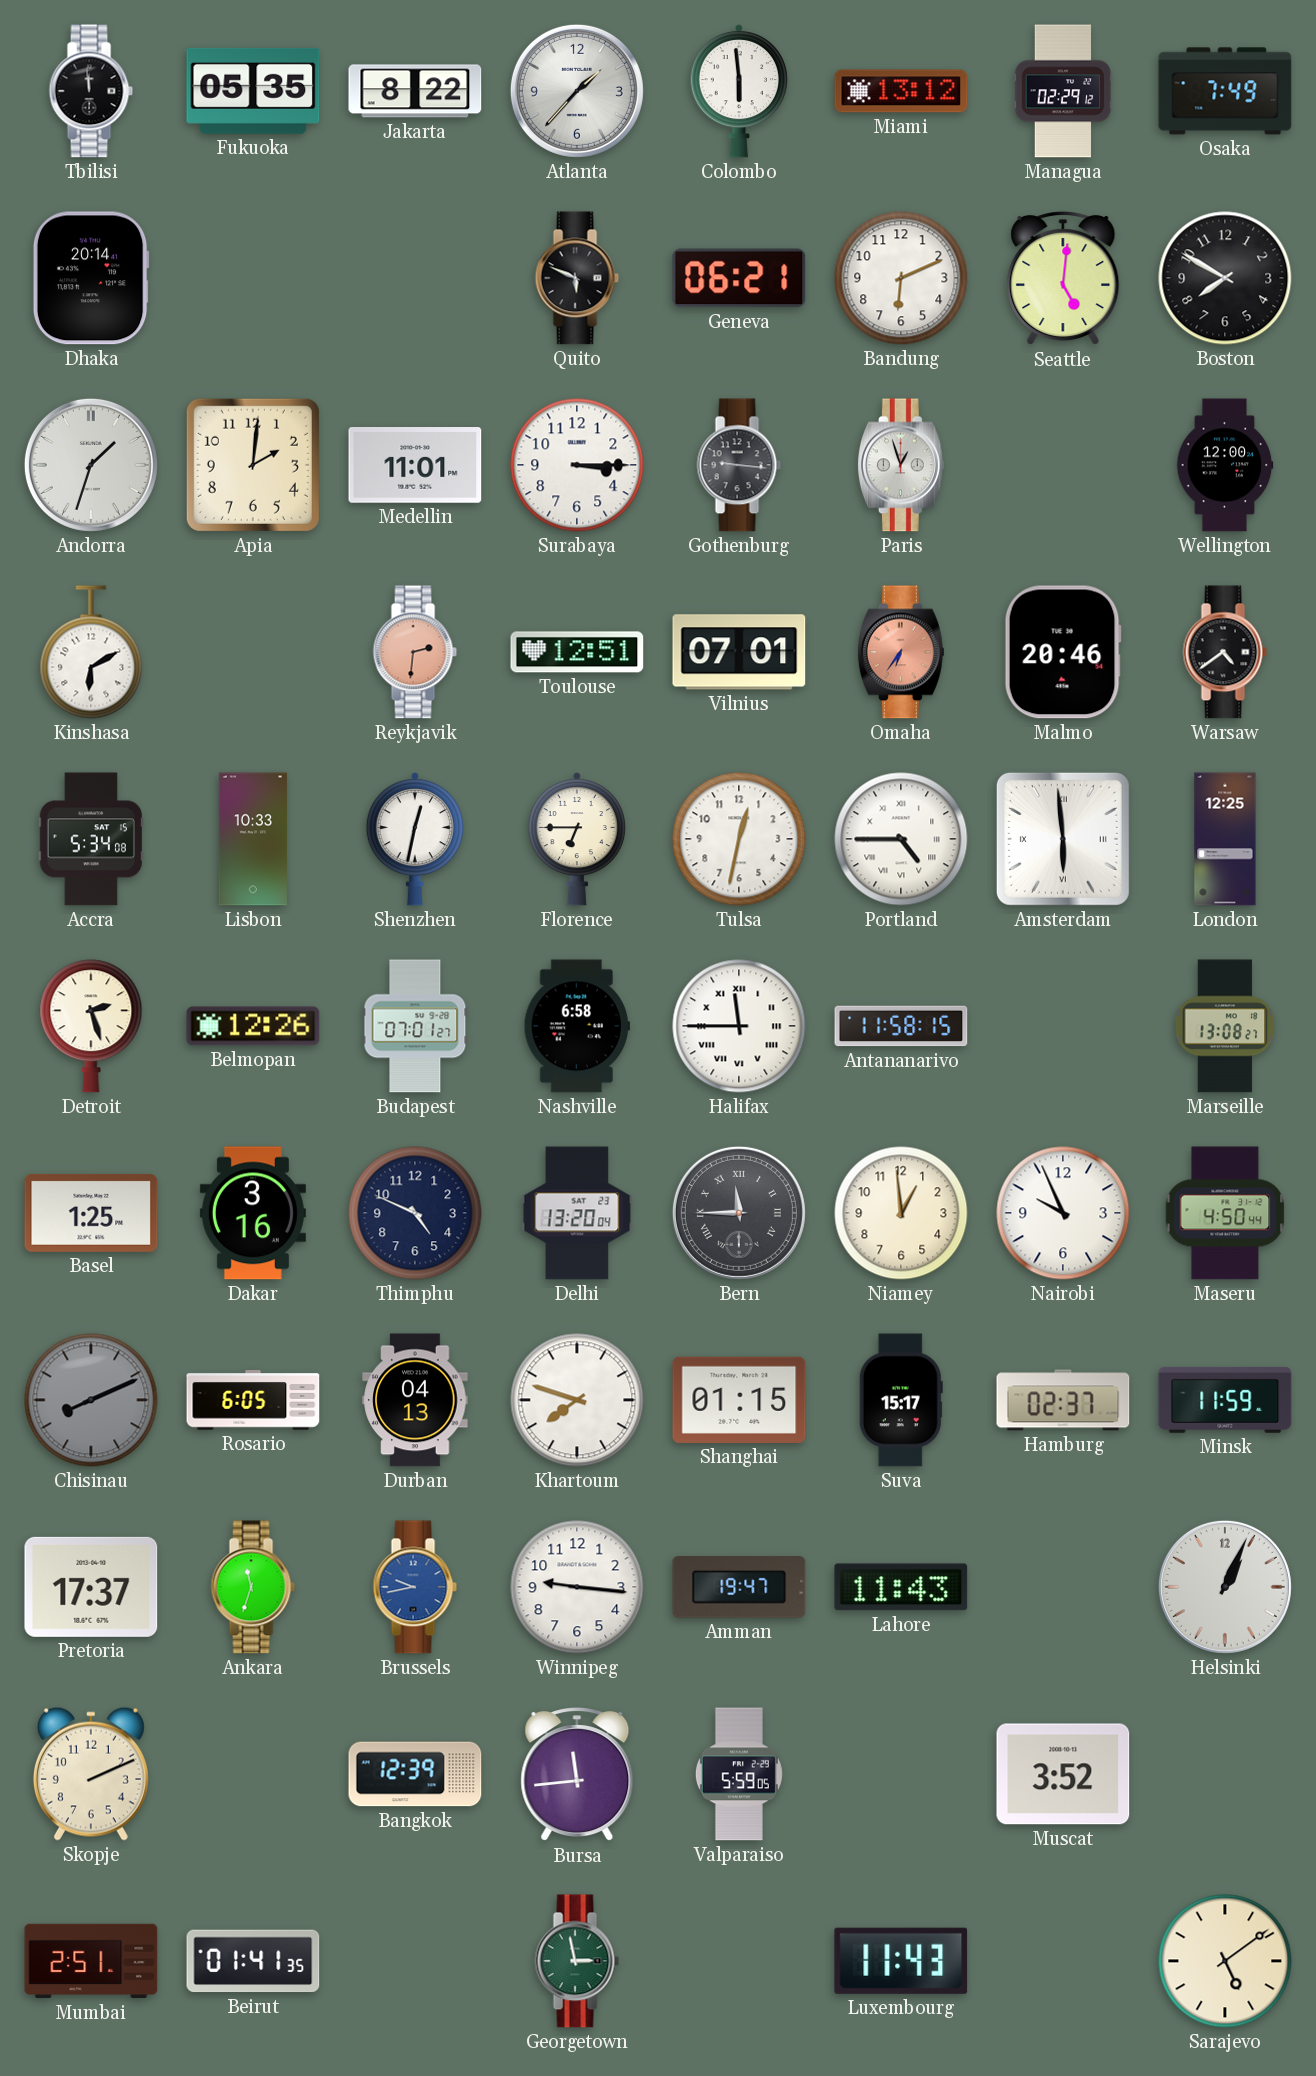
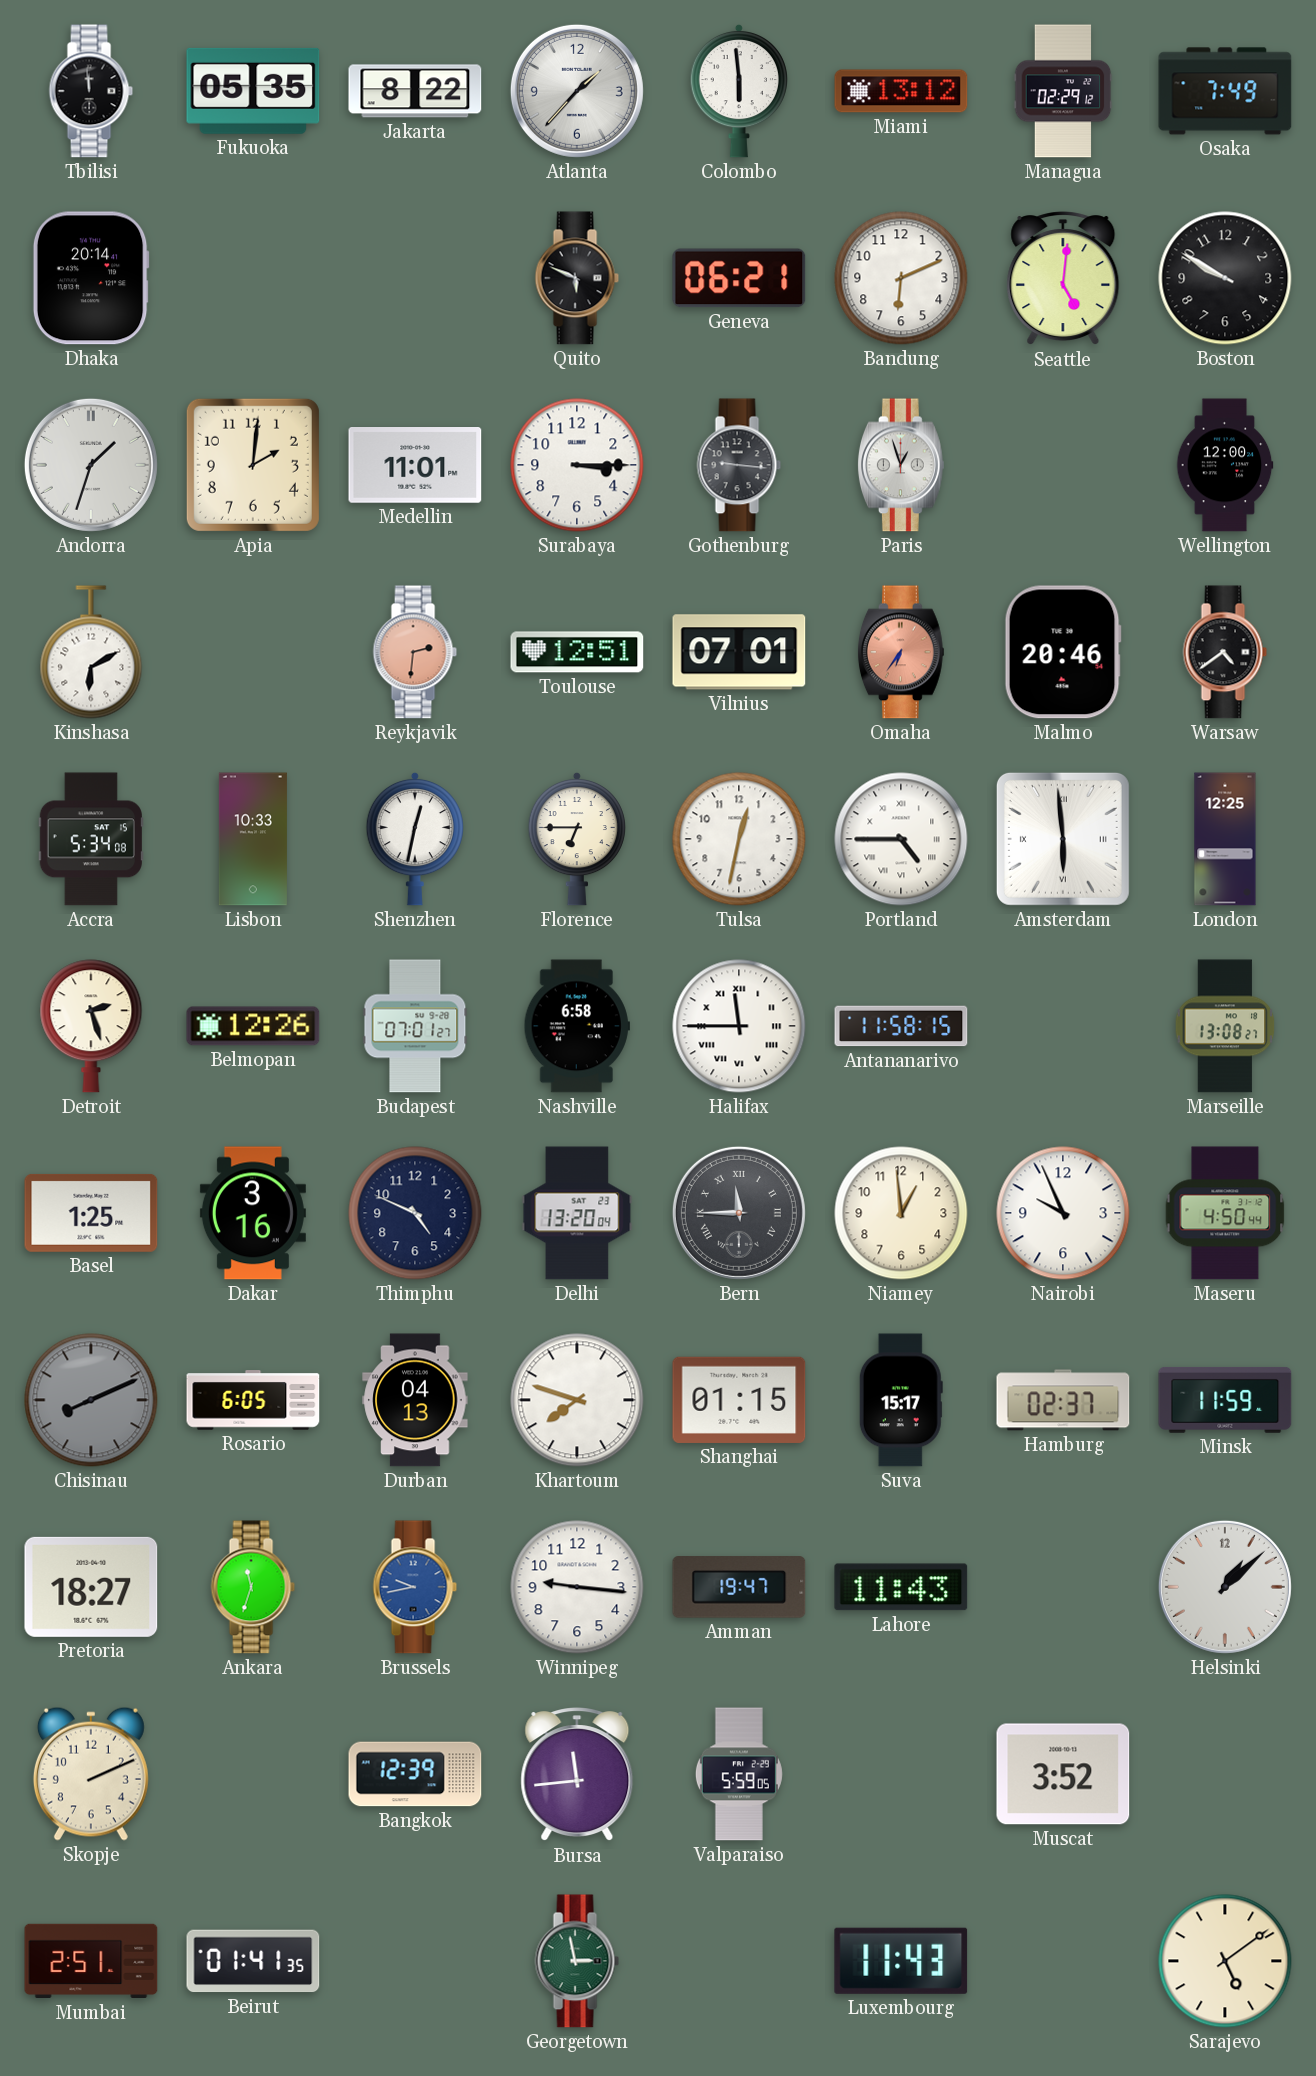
Boston: 7:50 -> 9:50 (1225, 278)
Pretoria: 17:37 -> 18:27 (91, 1587)
Helsinki: 1:04 -> 1:08 (1225, 1587)
